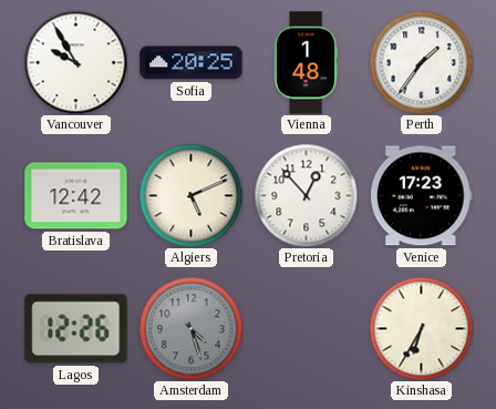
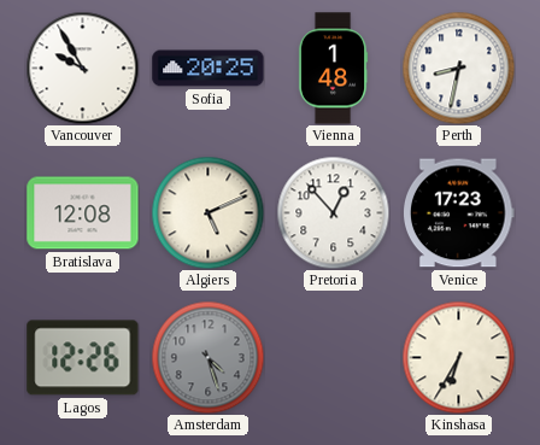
Perth: 1:36 -> 8:32 (458, 68)
Bratislava: 12:42 -> 12:08 (83, 213)
